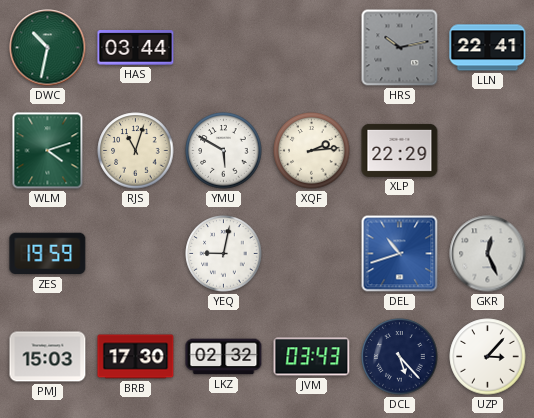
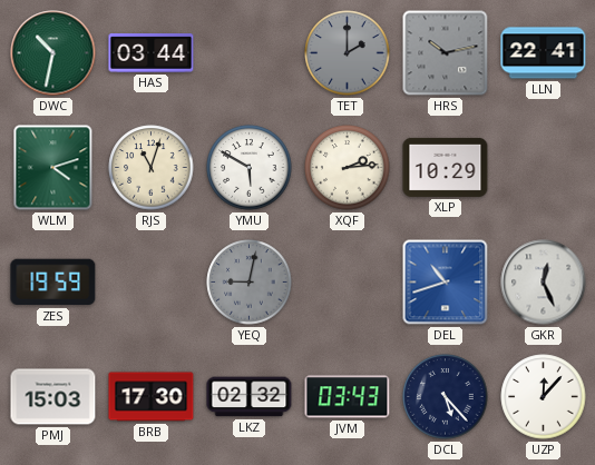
TET: none -> 2:00 (348, 53)
XLP: 22:29 -> 10:29 (446, 167)
YEQ dial: white -> grey (250, 283)
UZP: 3:07 -> 12:07 (544, 397)
